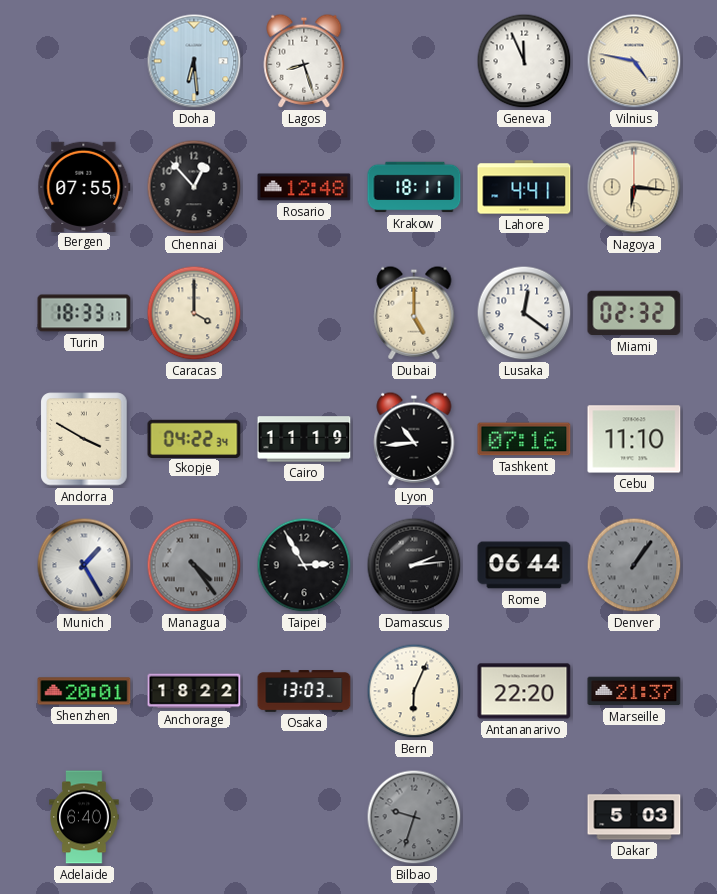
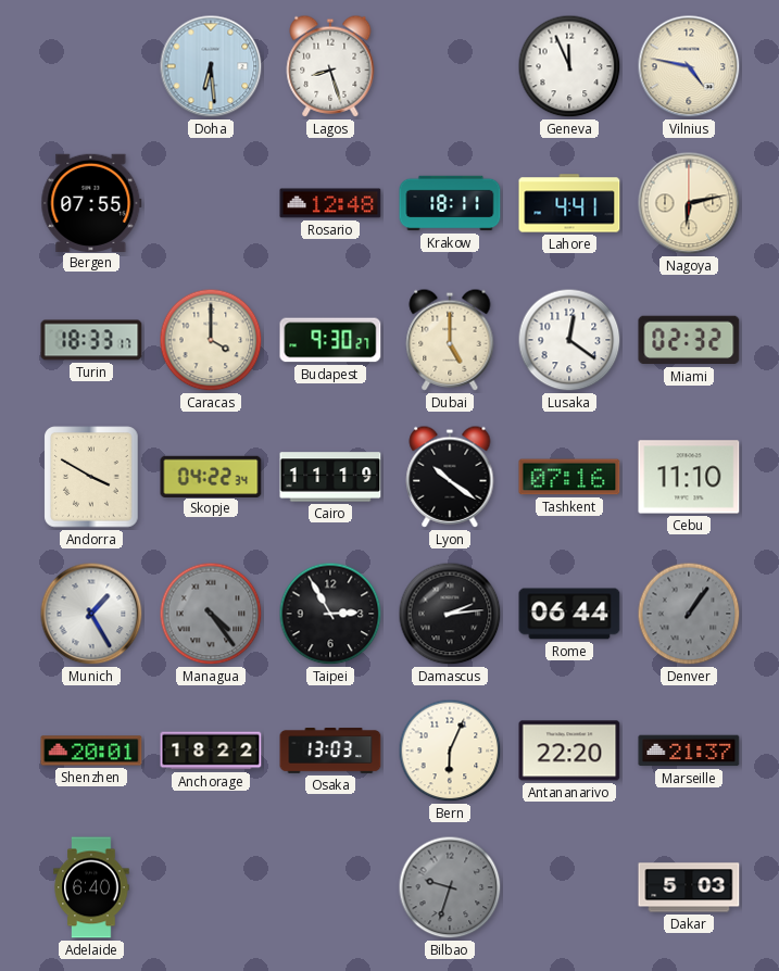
Chennai: 12:53 -> none (194, 187)
Nagoya: 6:16 -> 6:13 (689, 203)
Budapest: none -> 9:30 (330, 340)
Lyon: 10:44 -> 10:21 (450, 477)
